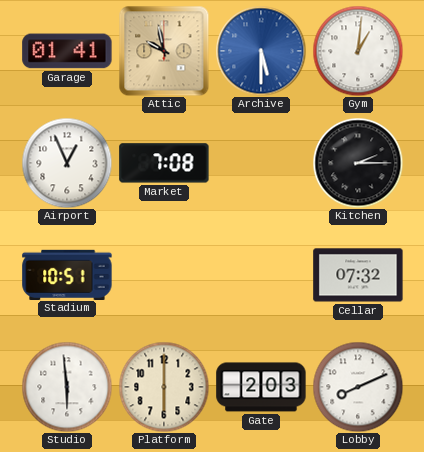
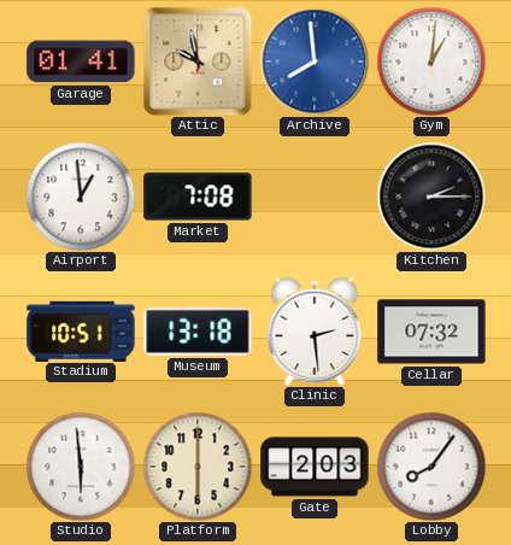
Archive: 5:30 -> 7:59 (315, 61)
Airport: 12:56 -> 12:59 (81, 197)
Museum: none -> 13:18 (198, 332)
Clinic: none -> 2:29 (315, 332)
Lobby: 8:11 -> 8:06 (431, 467)
